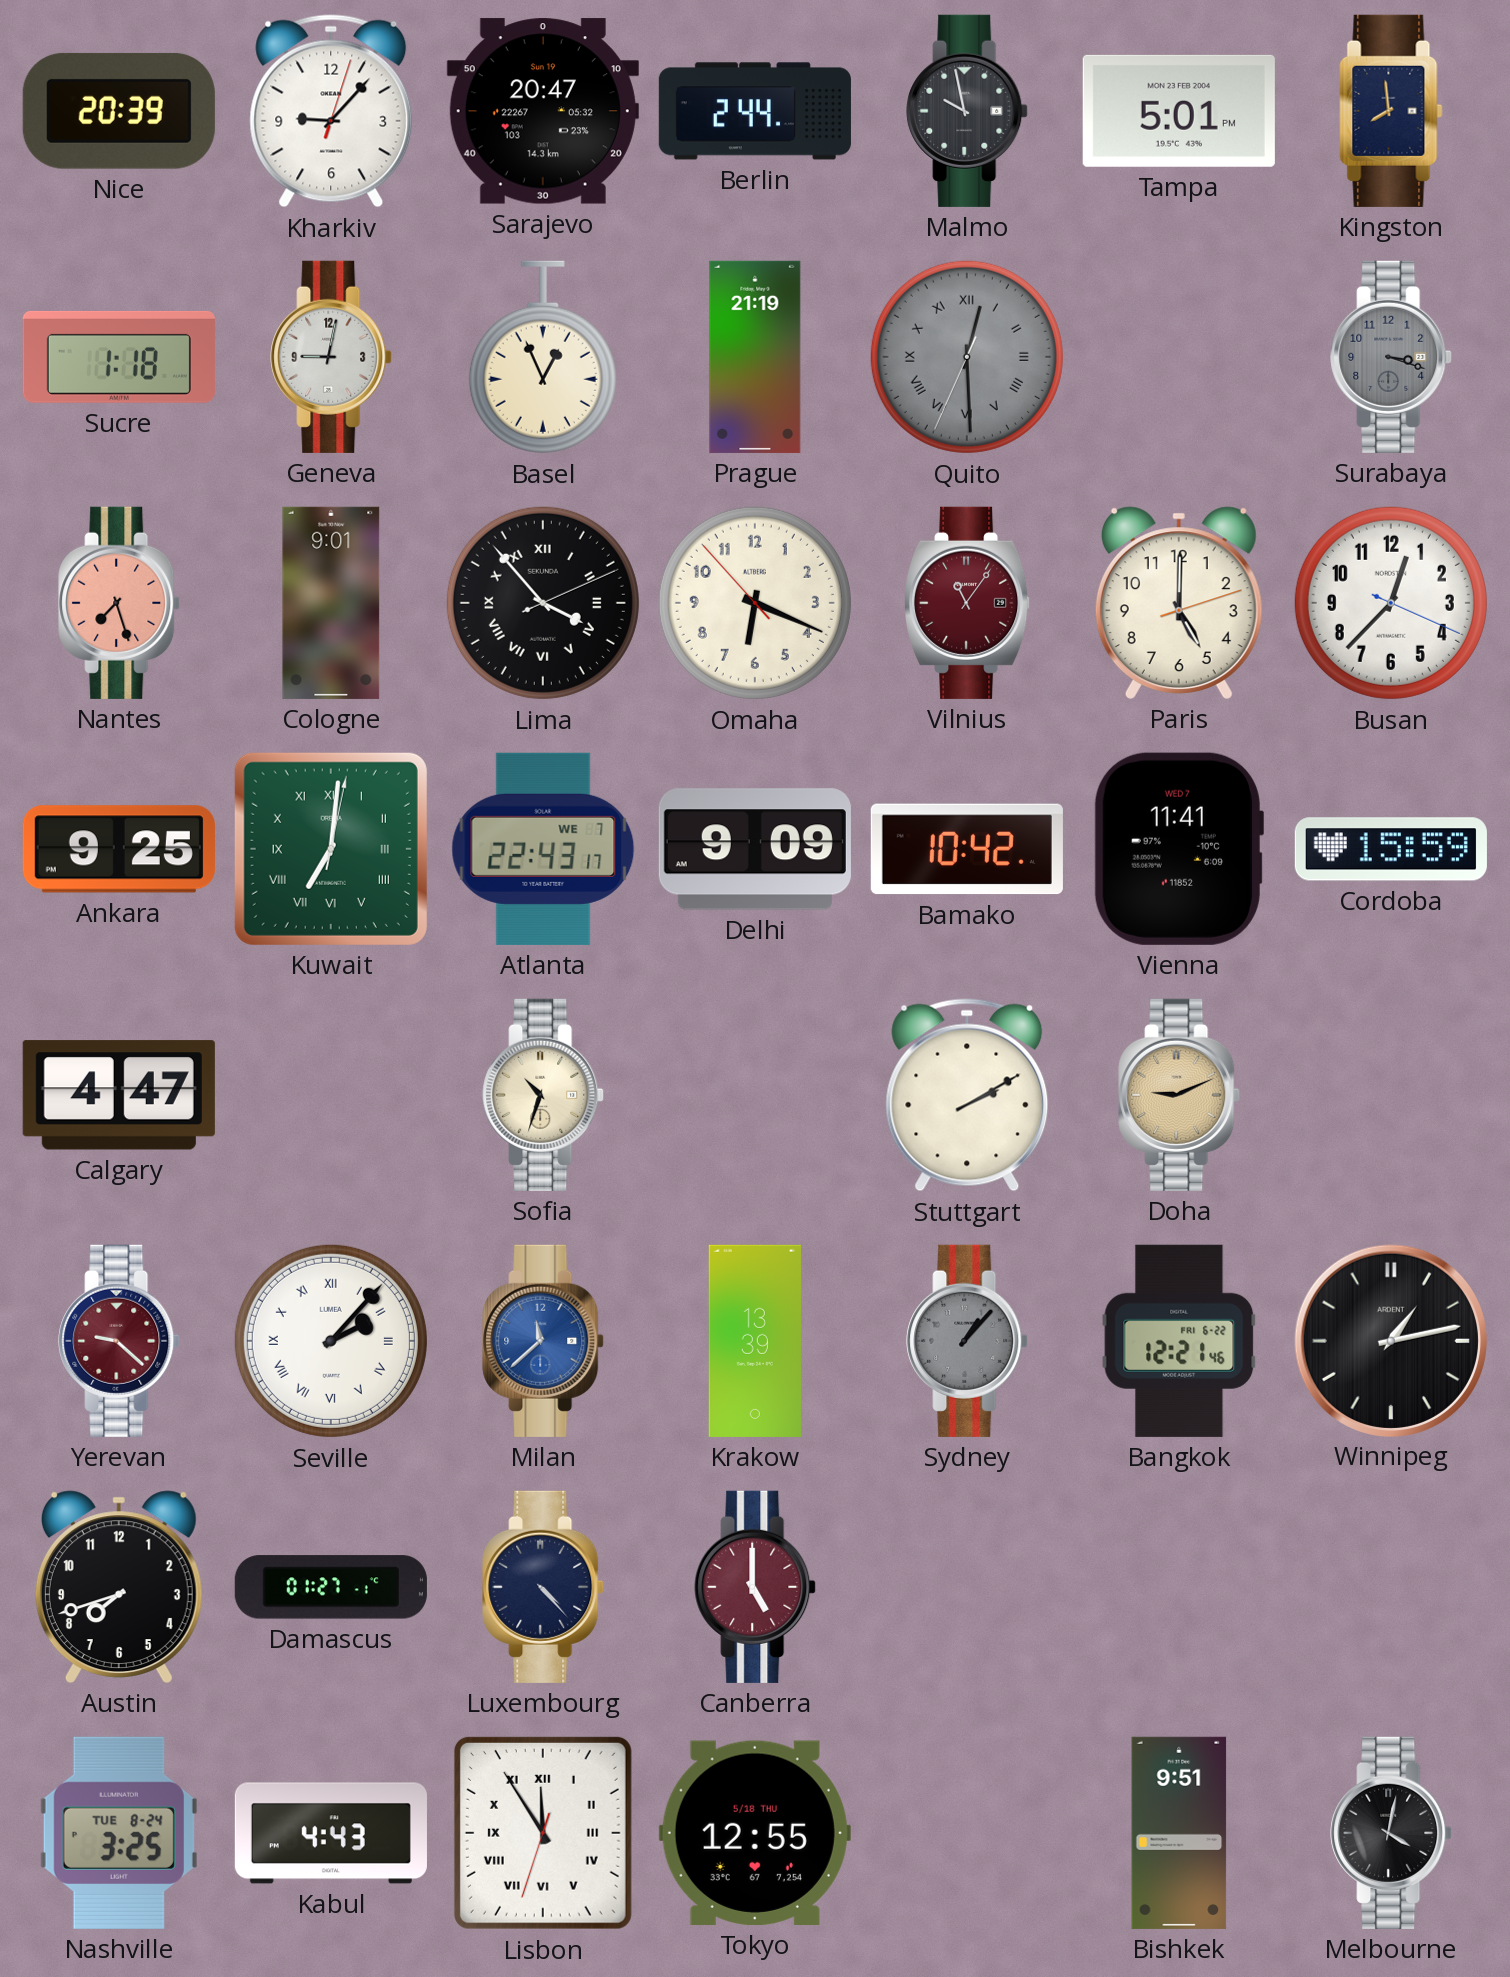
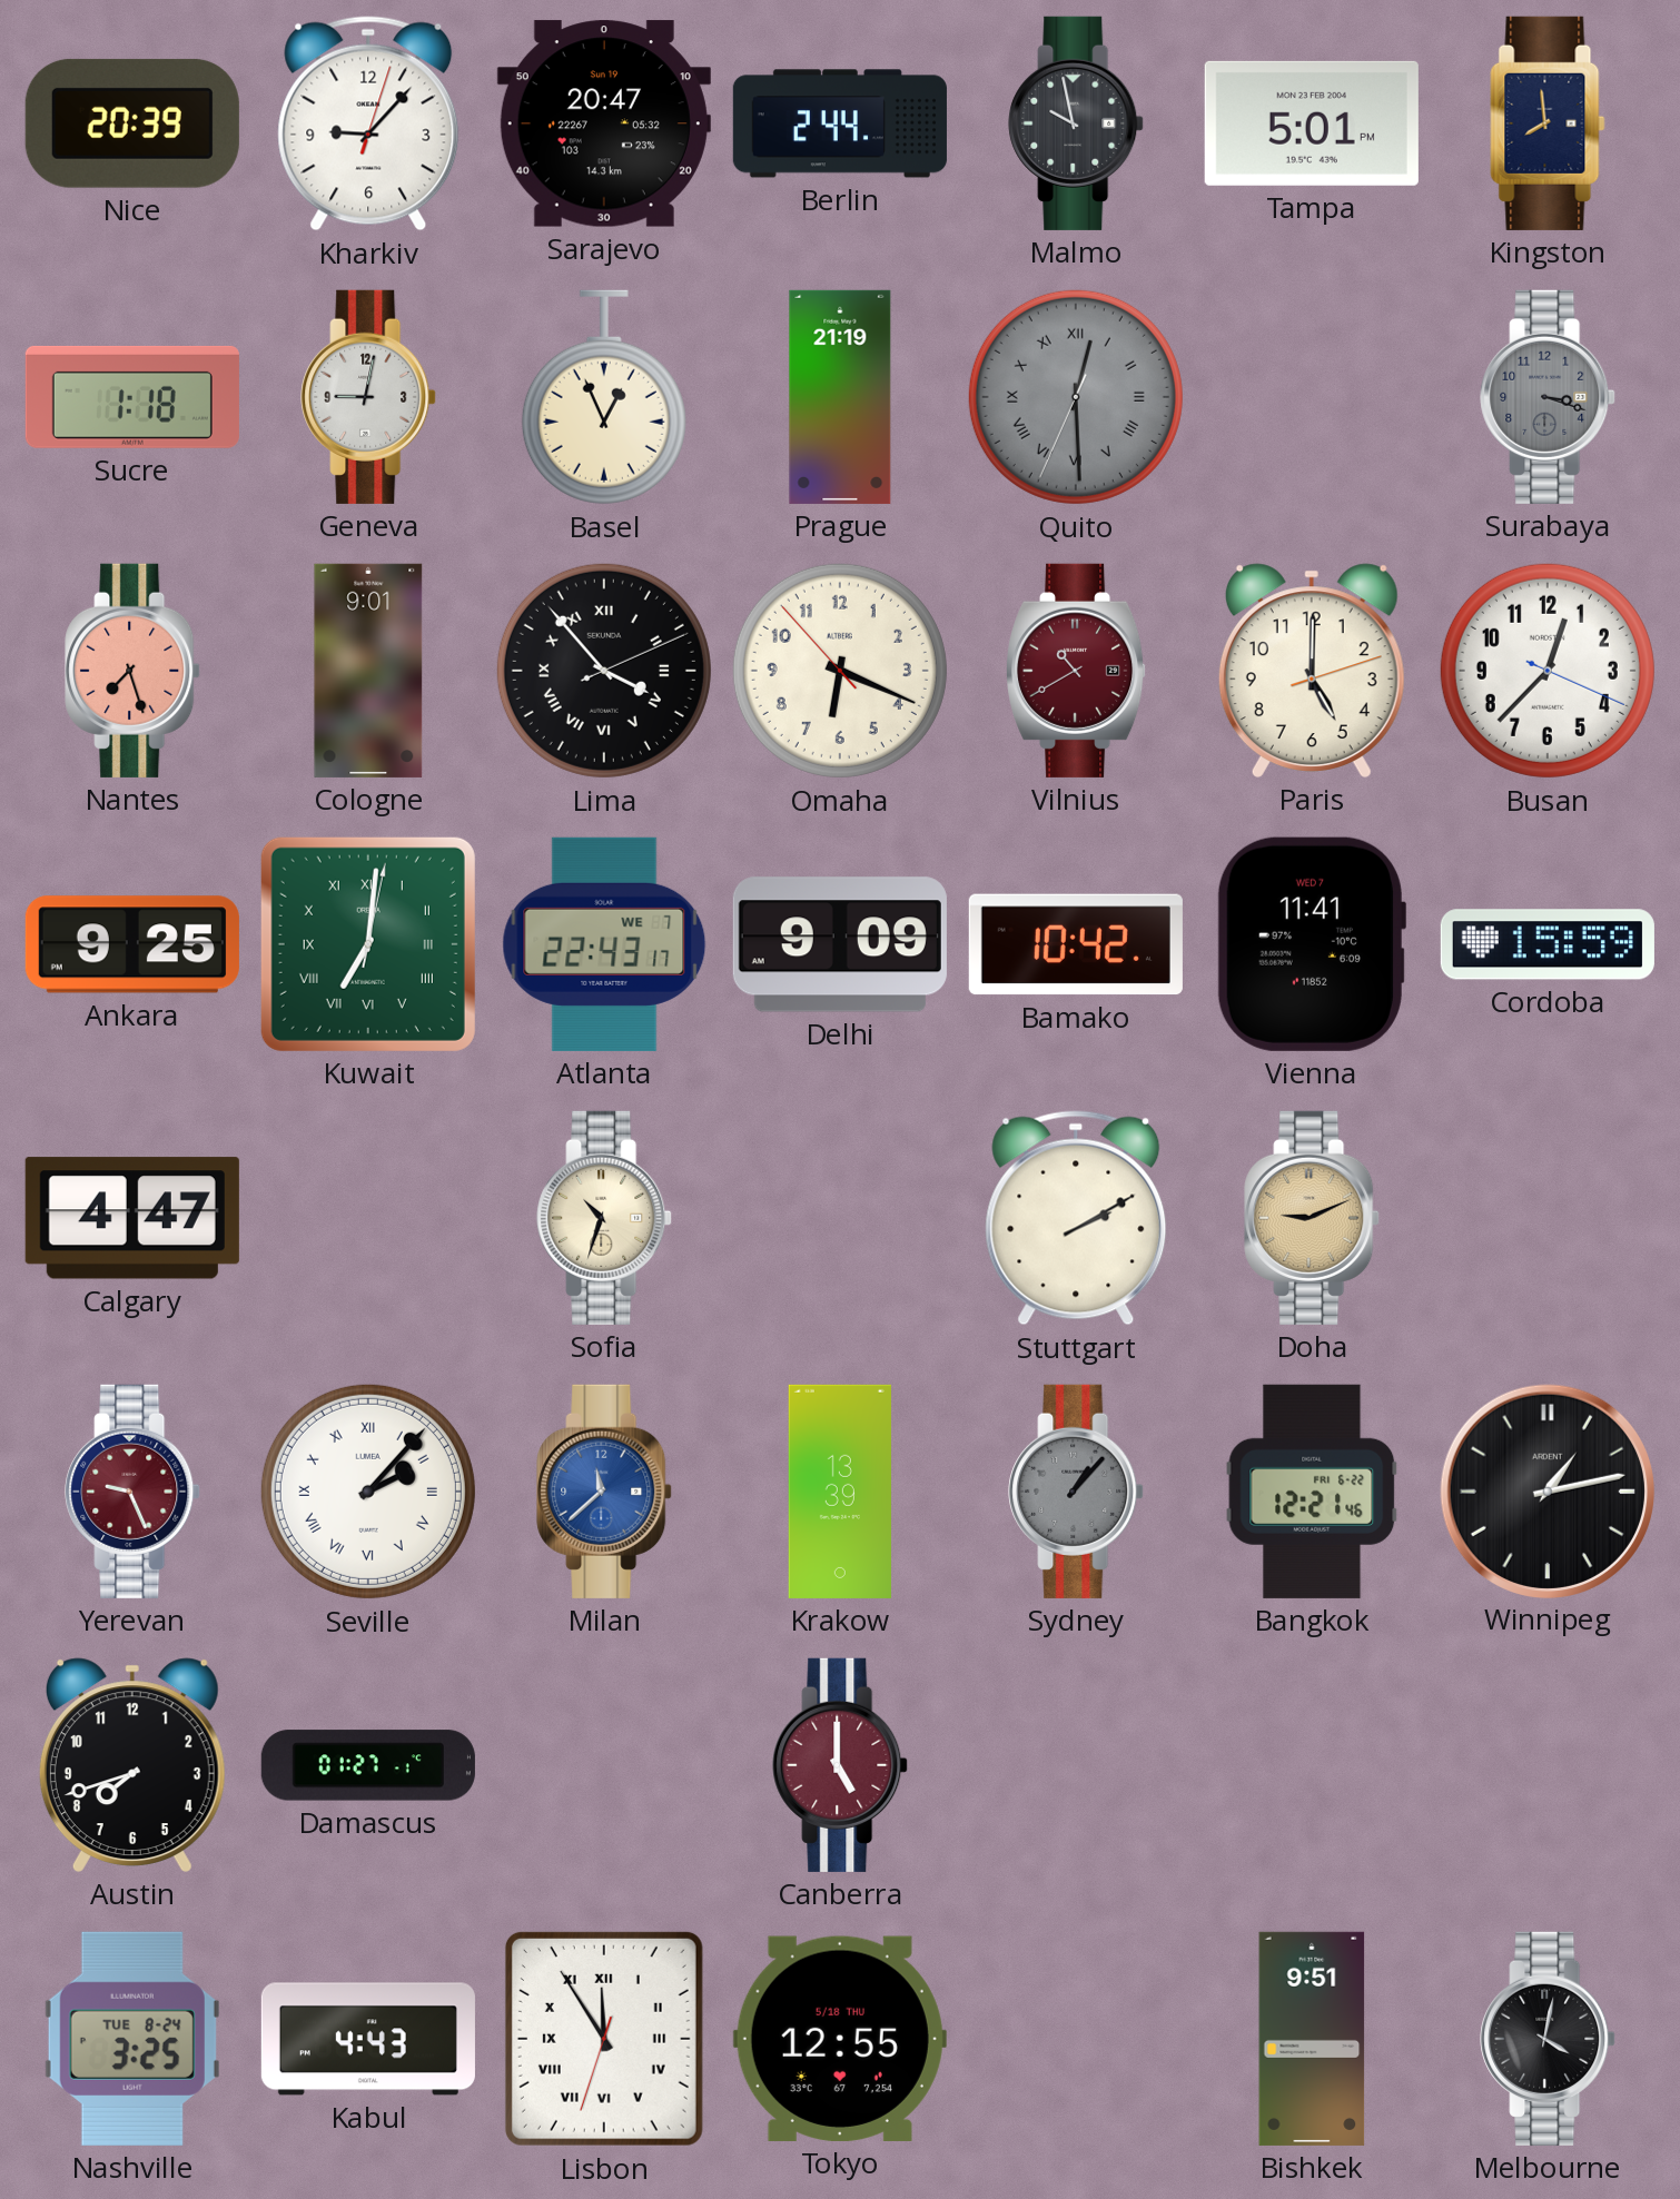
Vilnius: 11:06 -> 10:40 (1077, 671)
Yerevan: 9:22 -> 9:26 (132, 1492)
Luxembourg: 4:23 -> none (543, 1587)
